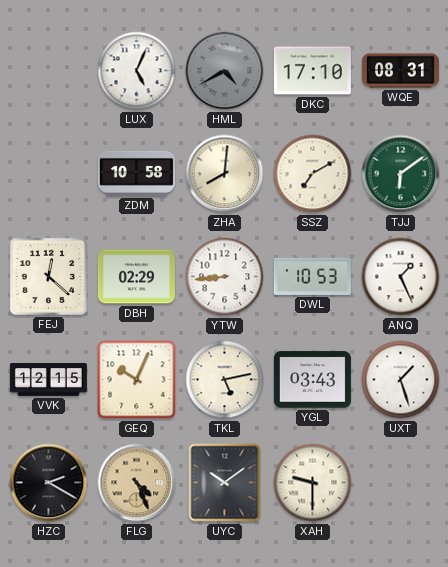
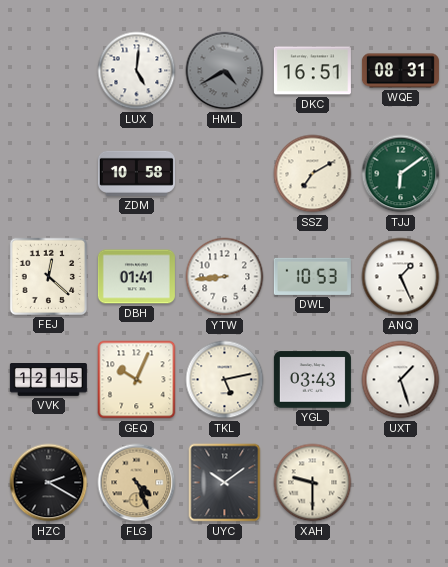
LUX: 5:04 -> 5:01 (137, 71)
DKC: 17:10 -> 16:51 (312, 71)
ZHA: 8:01 -> none (225, 174)
DBH: 02:29 -> 01:41 (136, 277)
